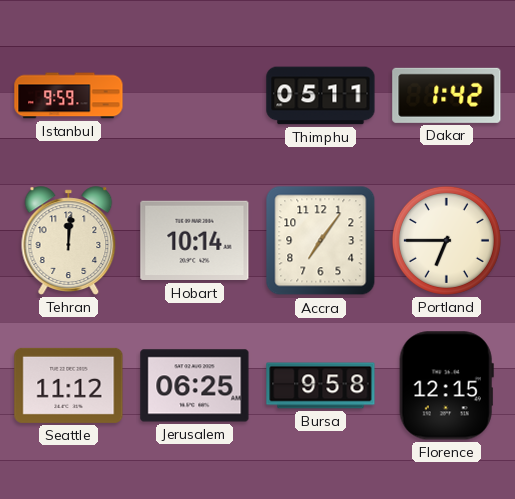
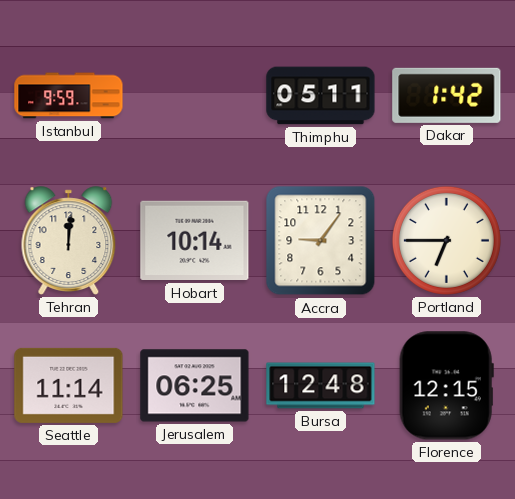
Accra: 7:06 -> 9:06 (321, 241)
Seattle: 11:12 -> 11:14 (69, 385)
Bursa: 9:58 -> 12:48 (321, 386)
